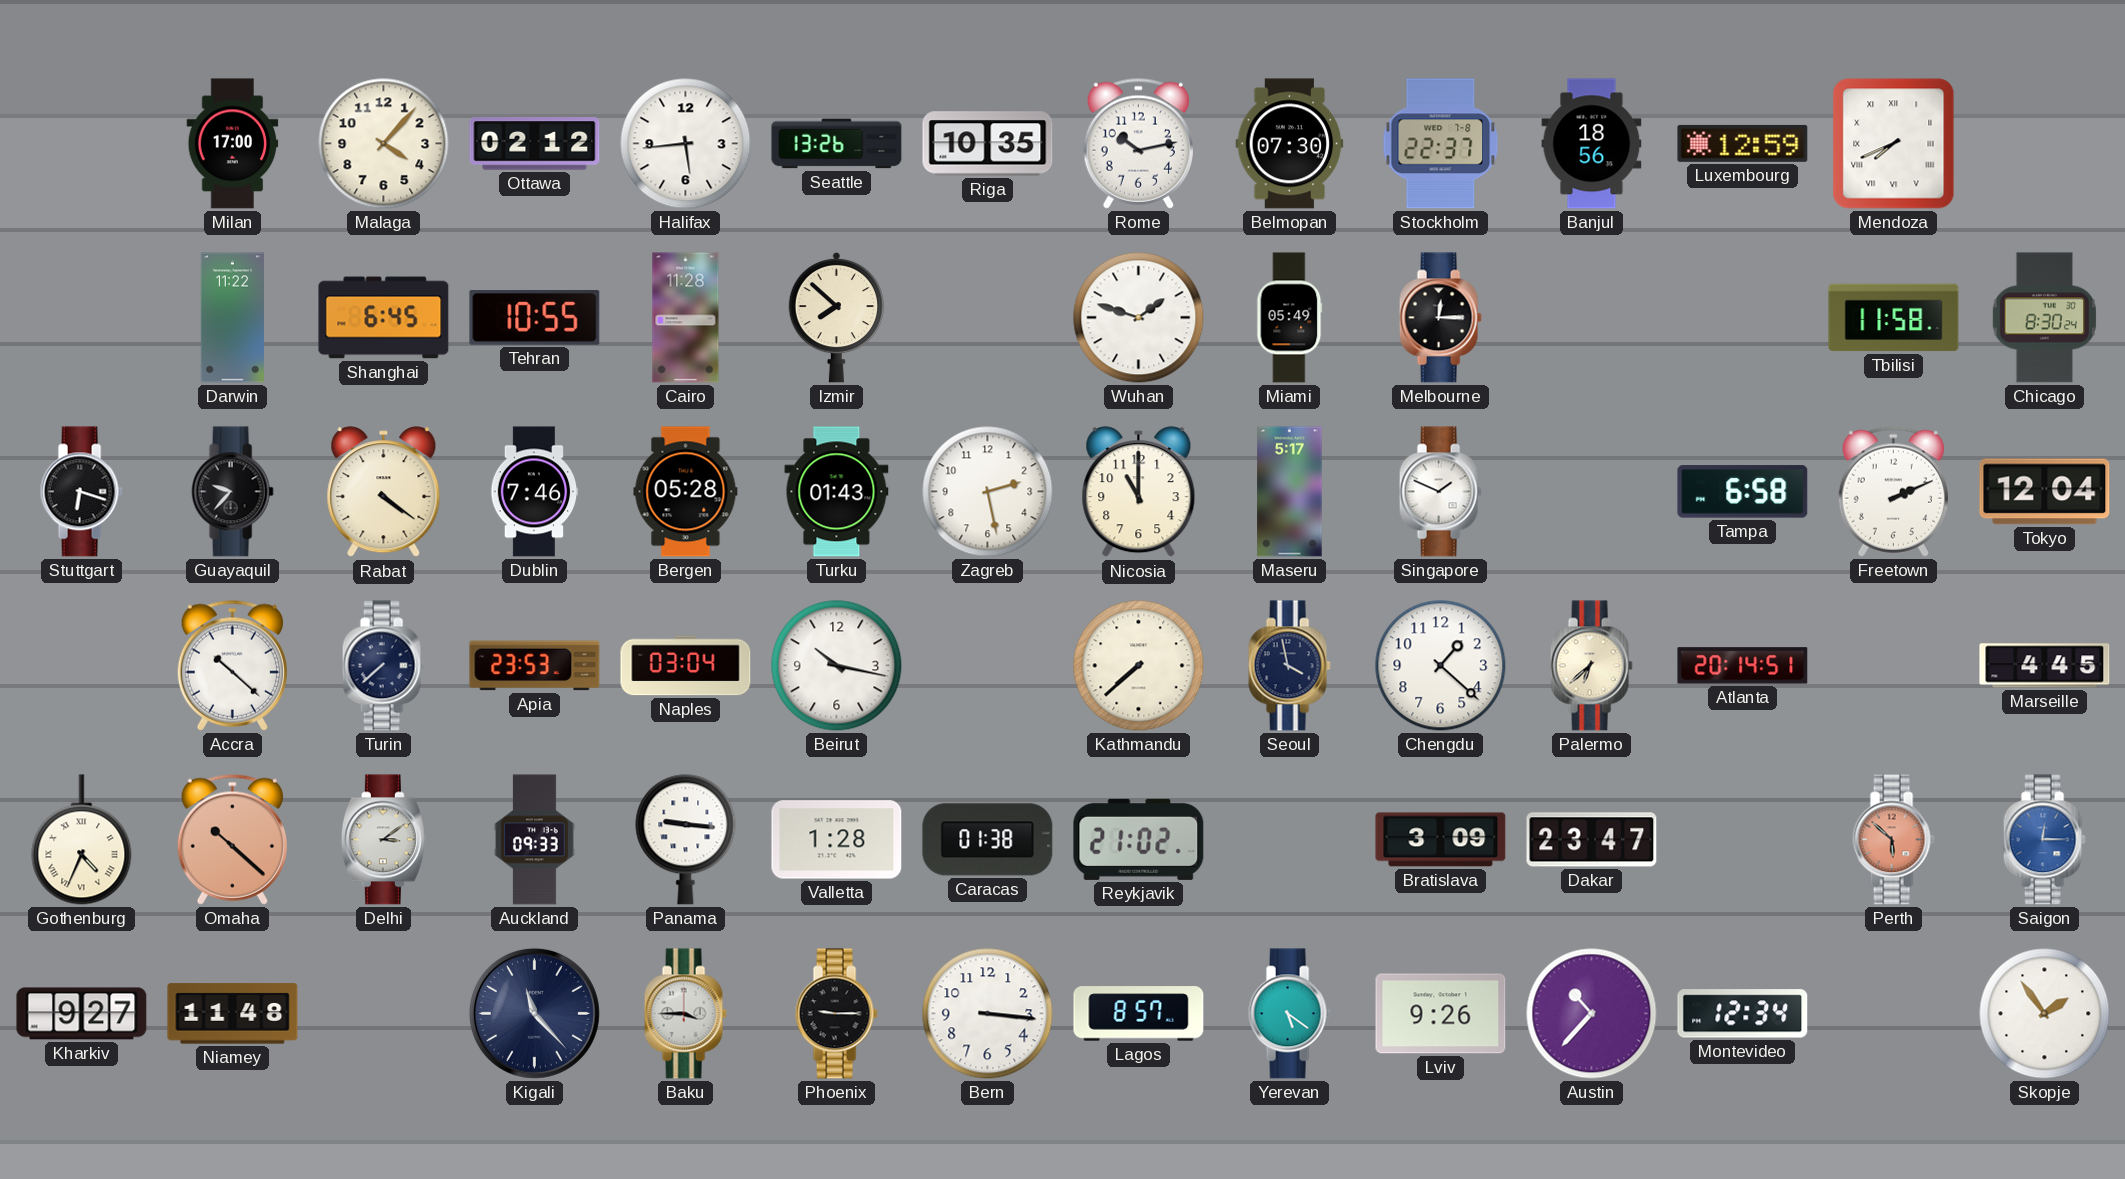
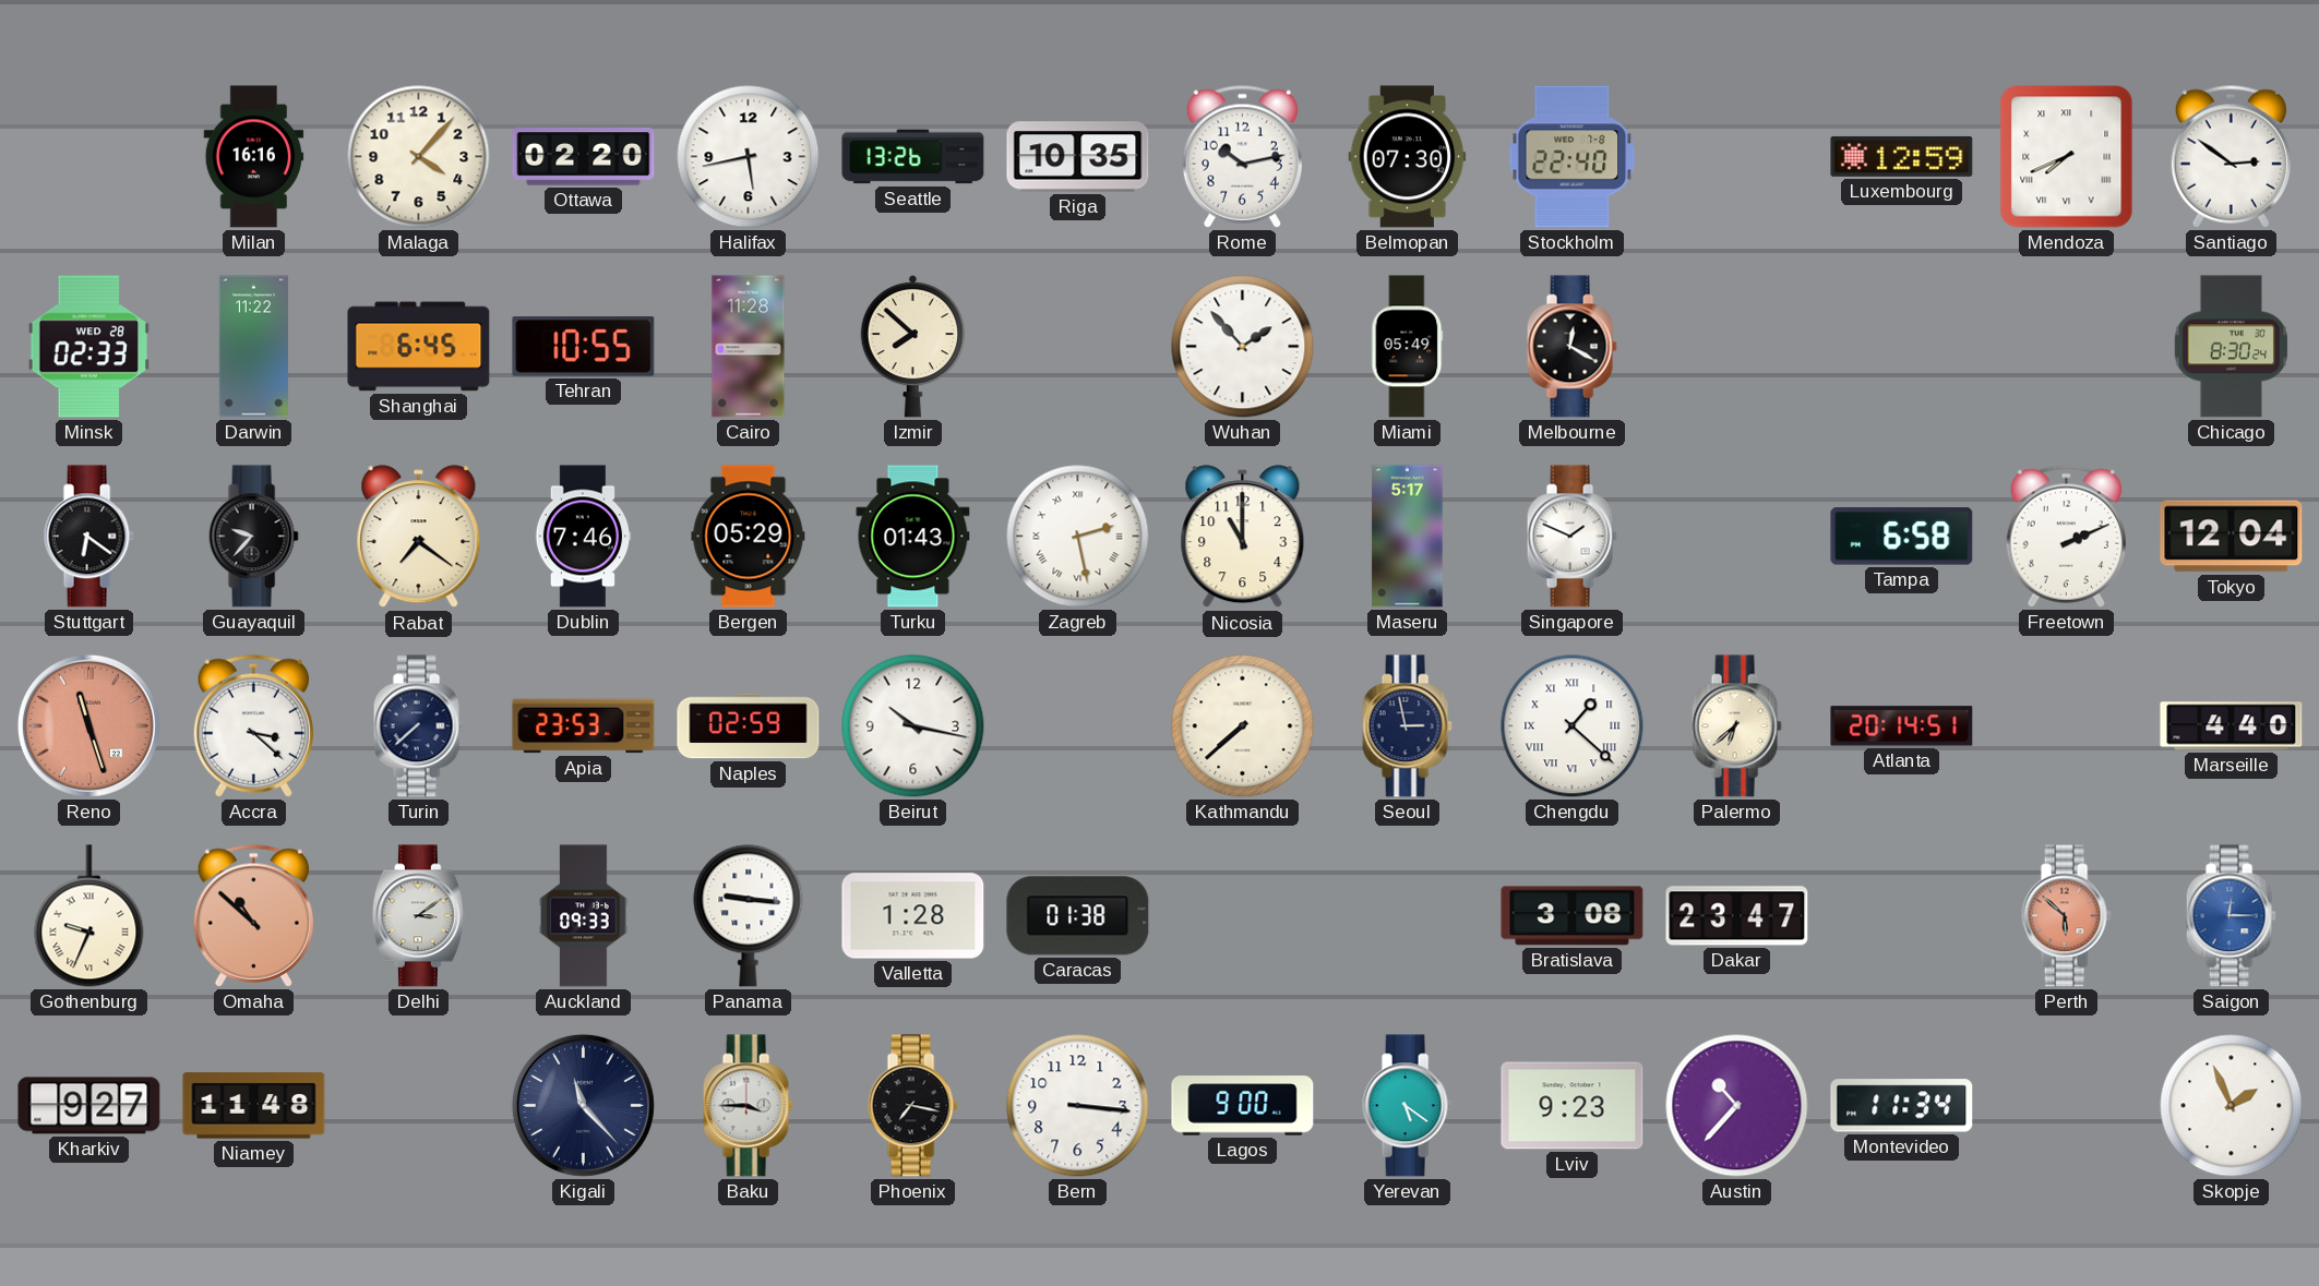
Milan: 17:00 -> 16:16 (254, 157)
Ottawa: 02:12 -> 02:20 (584, 157)
Halifax: 5:44 -> 5:43 (749, 157)
Stockholm: 22:37 -> 22:40 (1573, 157)
Banjul: 18:56 -> none (1592, 144)
Santiago: none -> 2:51 (2231, 156)
Minsk: none -> 02:33 (89, 347)
Wuhan: 1:48 -> 1:53 (1243, 347)
Melbourne: 12:15 -> 12:20 (1571, 347)
Tbilisi: 11:58 -> none (1894, 318)
Stuttgart: 6:18 -> 6:21 (88, 537)
Rabat: 4:21 -> 7:21 (419, 537)
Bergen: 05:28 -> 05:29 (749, 537)
Zagreb numerals: Arabic -> Roman (1078, 537)
Reno: none -> 11:27 (88, 725)
Accra: 10:22 -> 3:22 (253, 725)
Naples: 03:04 -> 02:59 (749, 726)
Seoul: 3:58 -> 2:58 (1407, 726)
Chengdu numerals: Arabic -> Roman (1573, 726)
Marseille: 4:45 -> 4:40 (2232, 726)
Gothenburg: 4:34 -> 9:34 (89, 916)
Omaha: 10:22 -> 10:52 (253, 915)
Reykjavik: 21:02 -> none (1139, 839)
Bratislava: 3:09 -> 3:08 (1573, 916)
Phoenix: 9:15 -> 7:17 (912, 1106)
Lagos: 8:57 -> 9:00 (1243, 1106)
Lviv: 9:26 -> 9:23 (1573, 1106)
Montevideo: 12:34 -> 11:34 (1902, 1106)
Skopje: 1:54 -> 1:56 (2232, 1106)
